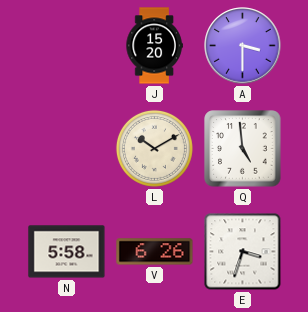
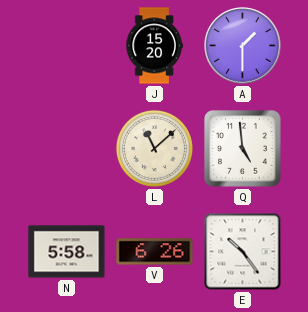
A: 3:30 -> 1:30 (243, 46)
L: 10:10 -> 11:08 (154, 148)
E: 3:33 -> 10:24 (243, 252)
